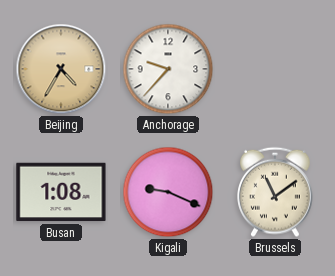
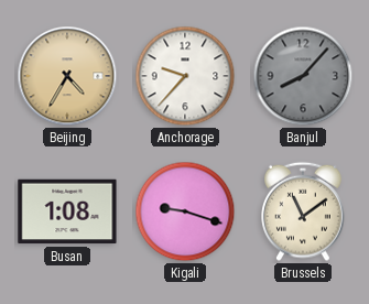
Banjul: none -> 8:07 (303, 76)
Kigali: 9:19 -> 9:18 (185, 211)
